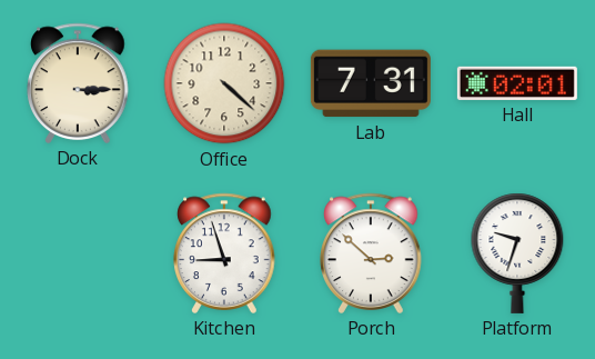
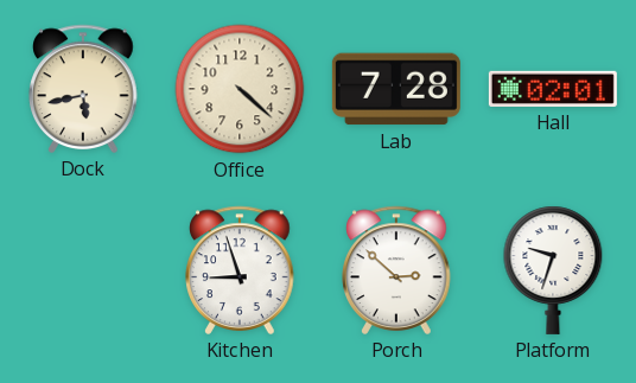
Dock: 3:15 -> 5:43 (83, 89)
Lab: 7:31 -> 7:28 (396, 89)
